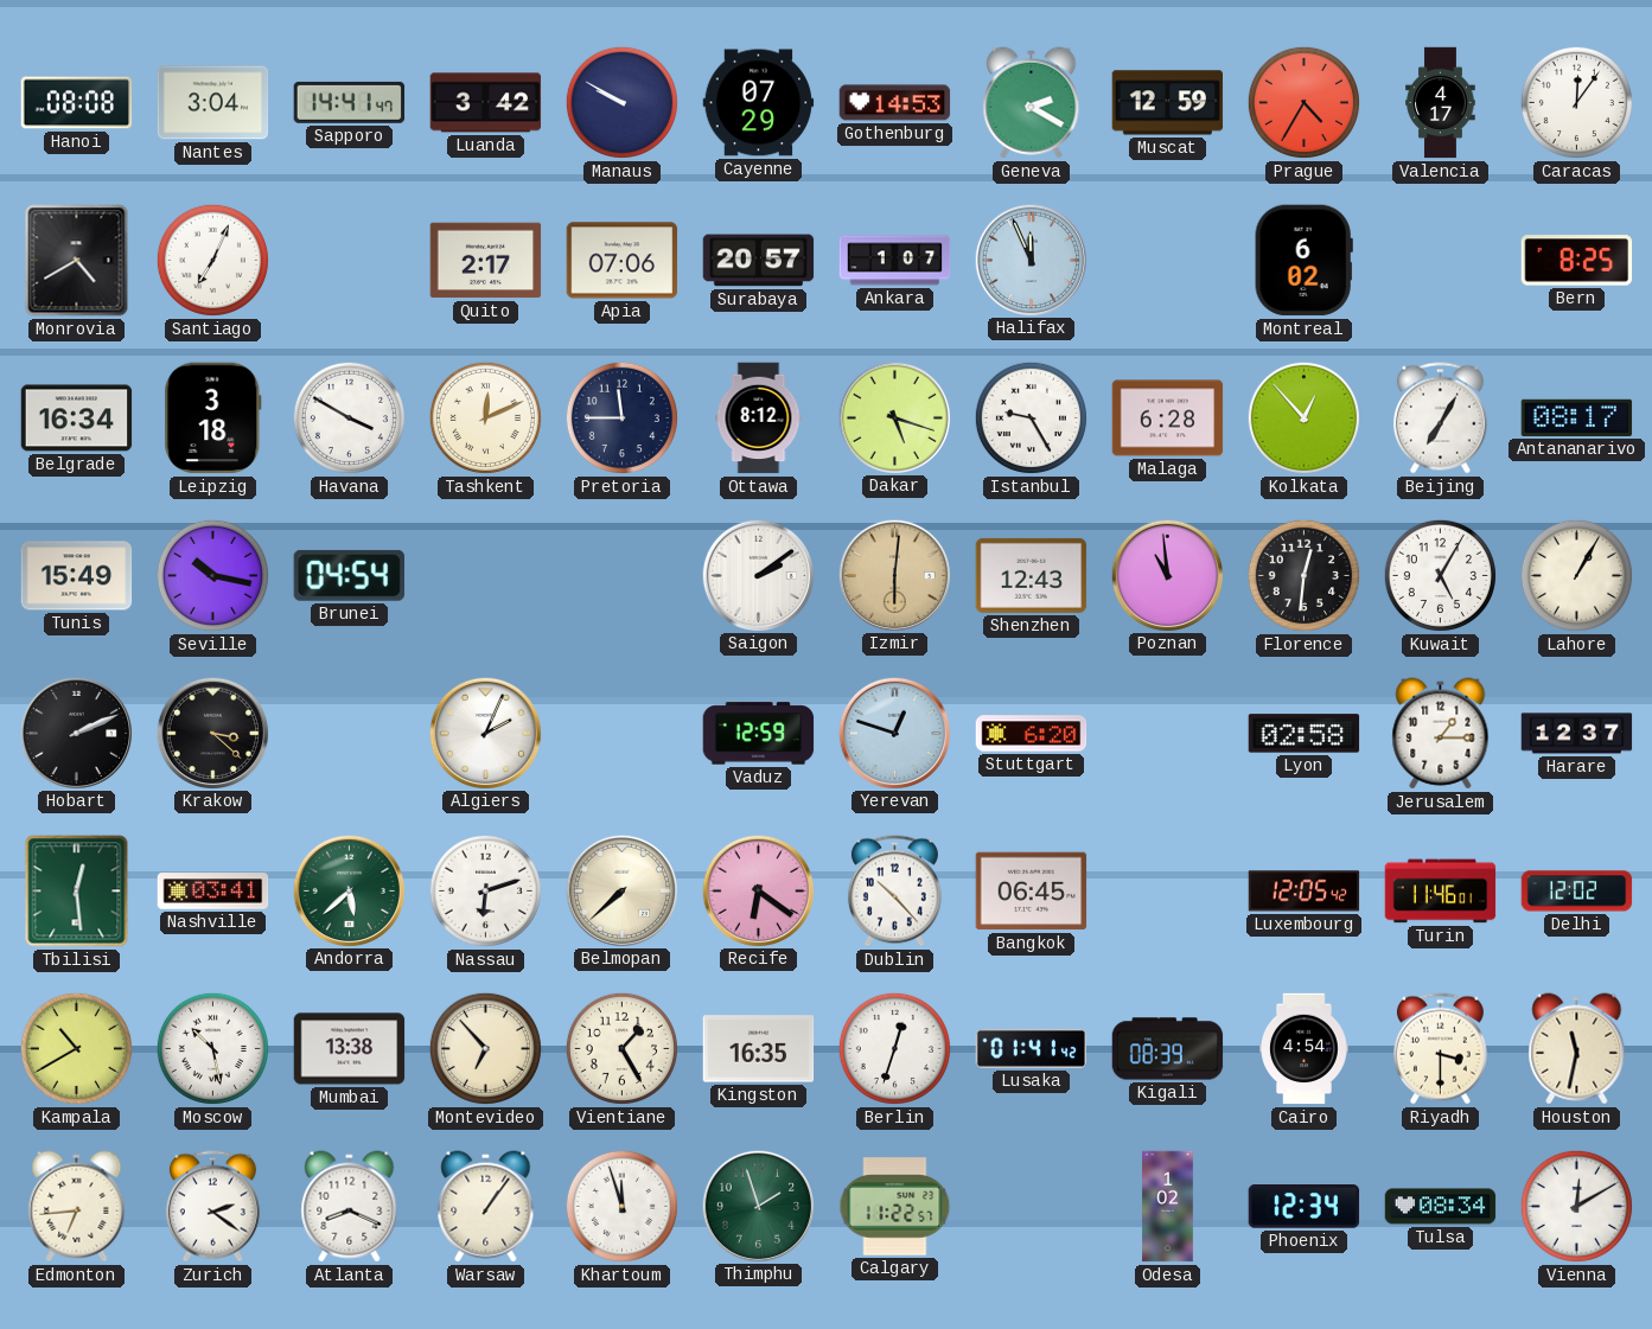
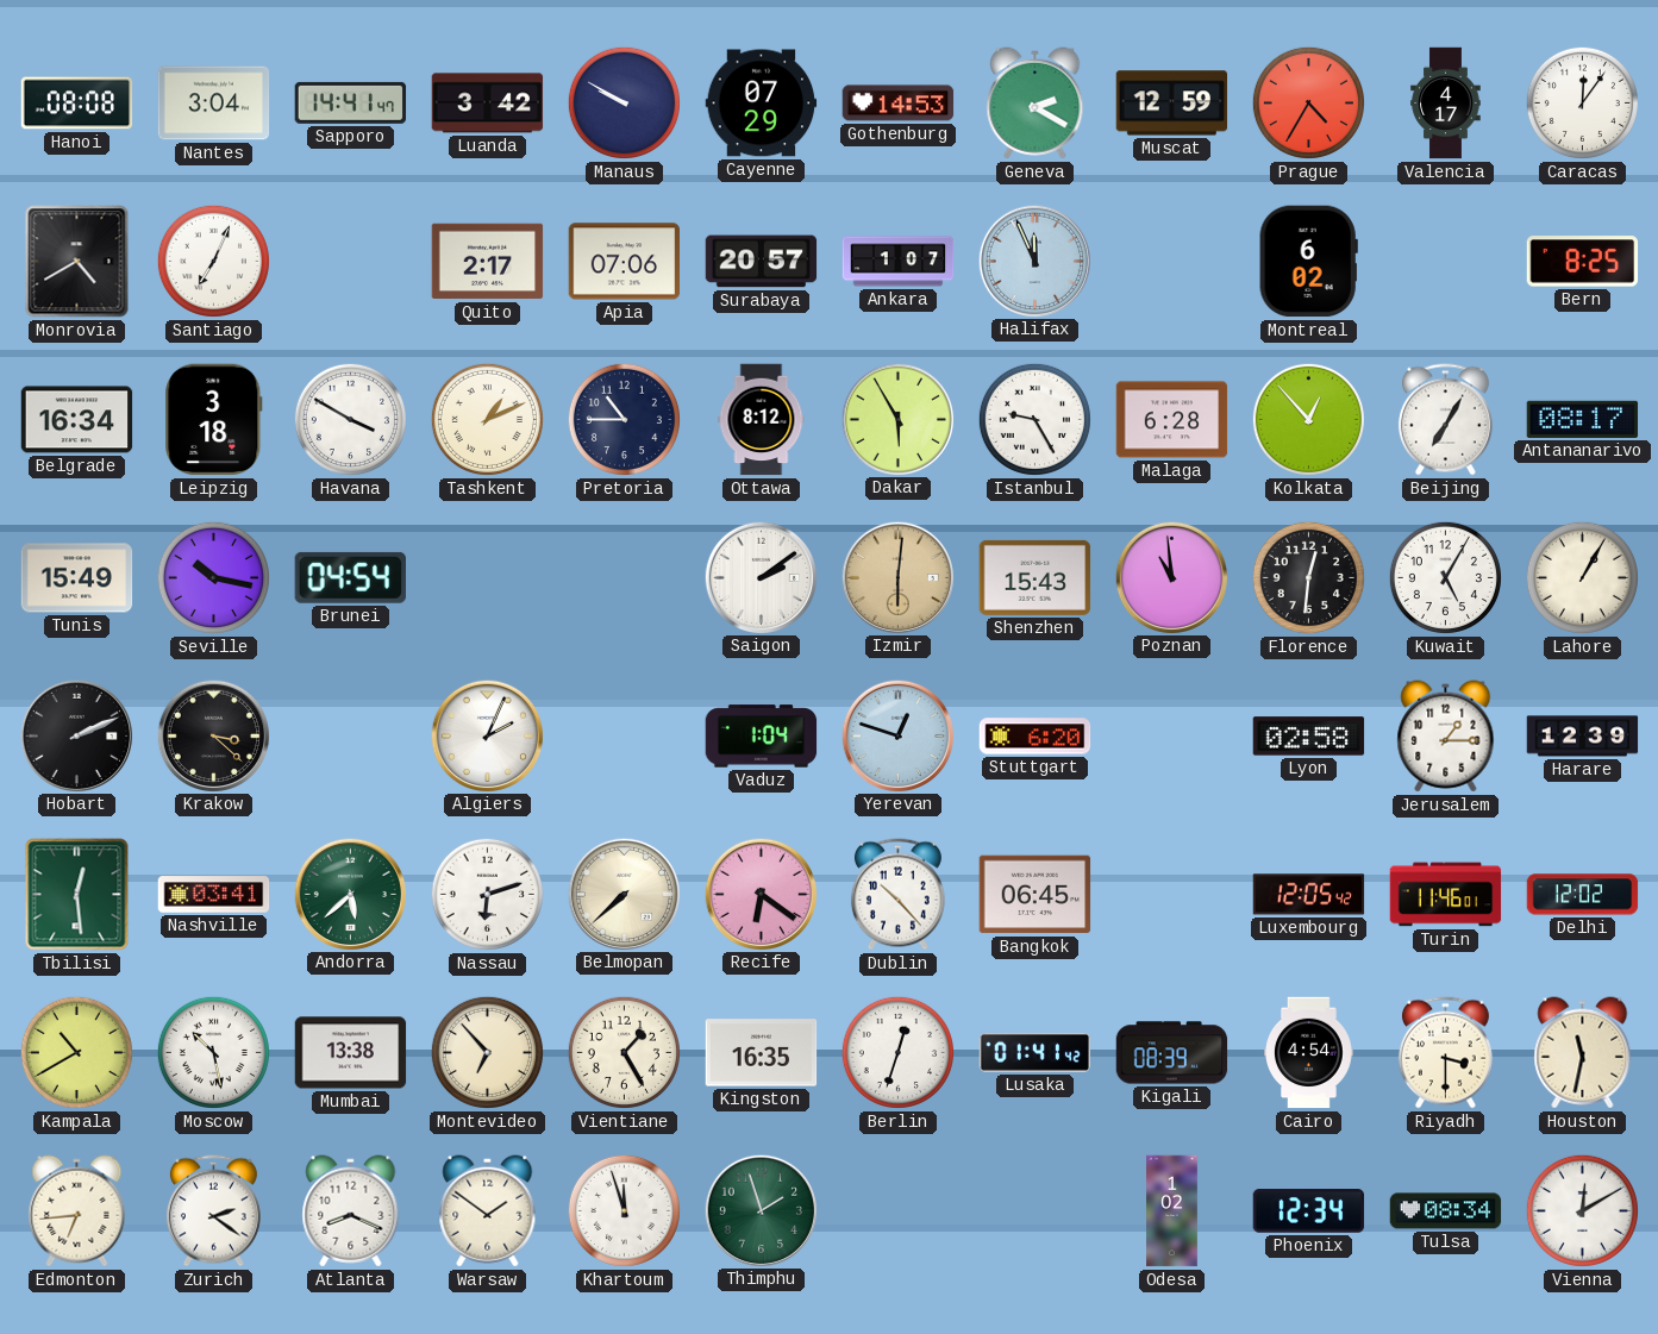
Tashkent: 12:11 -> 1:11 (487, 419)
Pretoria: 11:45 -> 10:45 (624, 419)
Dakar: 5:18 -> 5:55 (897, 419)
Shenzhen: 12:43 -> 15:43 (1036, 577)
Vaduz: 12:59 -> 1:04 (762, 737)
Harare: 12:37 -> 12:39 (1583, 737)
Warsaw: 1:06 -> 1:51 (488, 1211)
Calgary: 11:22 -> none (895, 1207)
